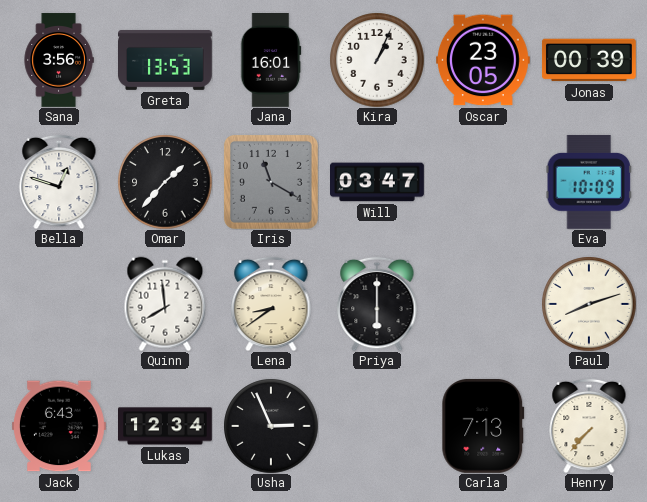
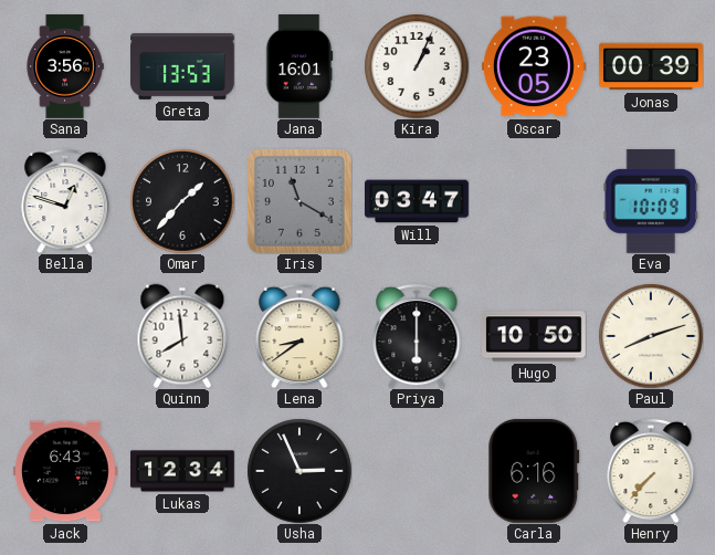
Hugo: none -> 10:50 (535, 336)
Carla: 7:13 -> 6:16 (534, 471)
